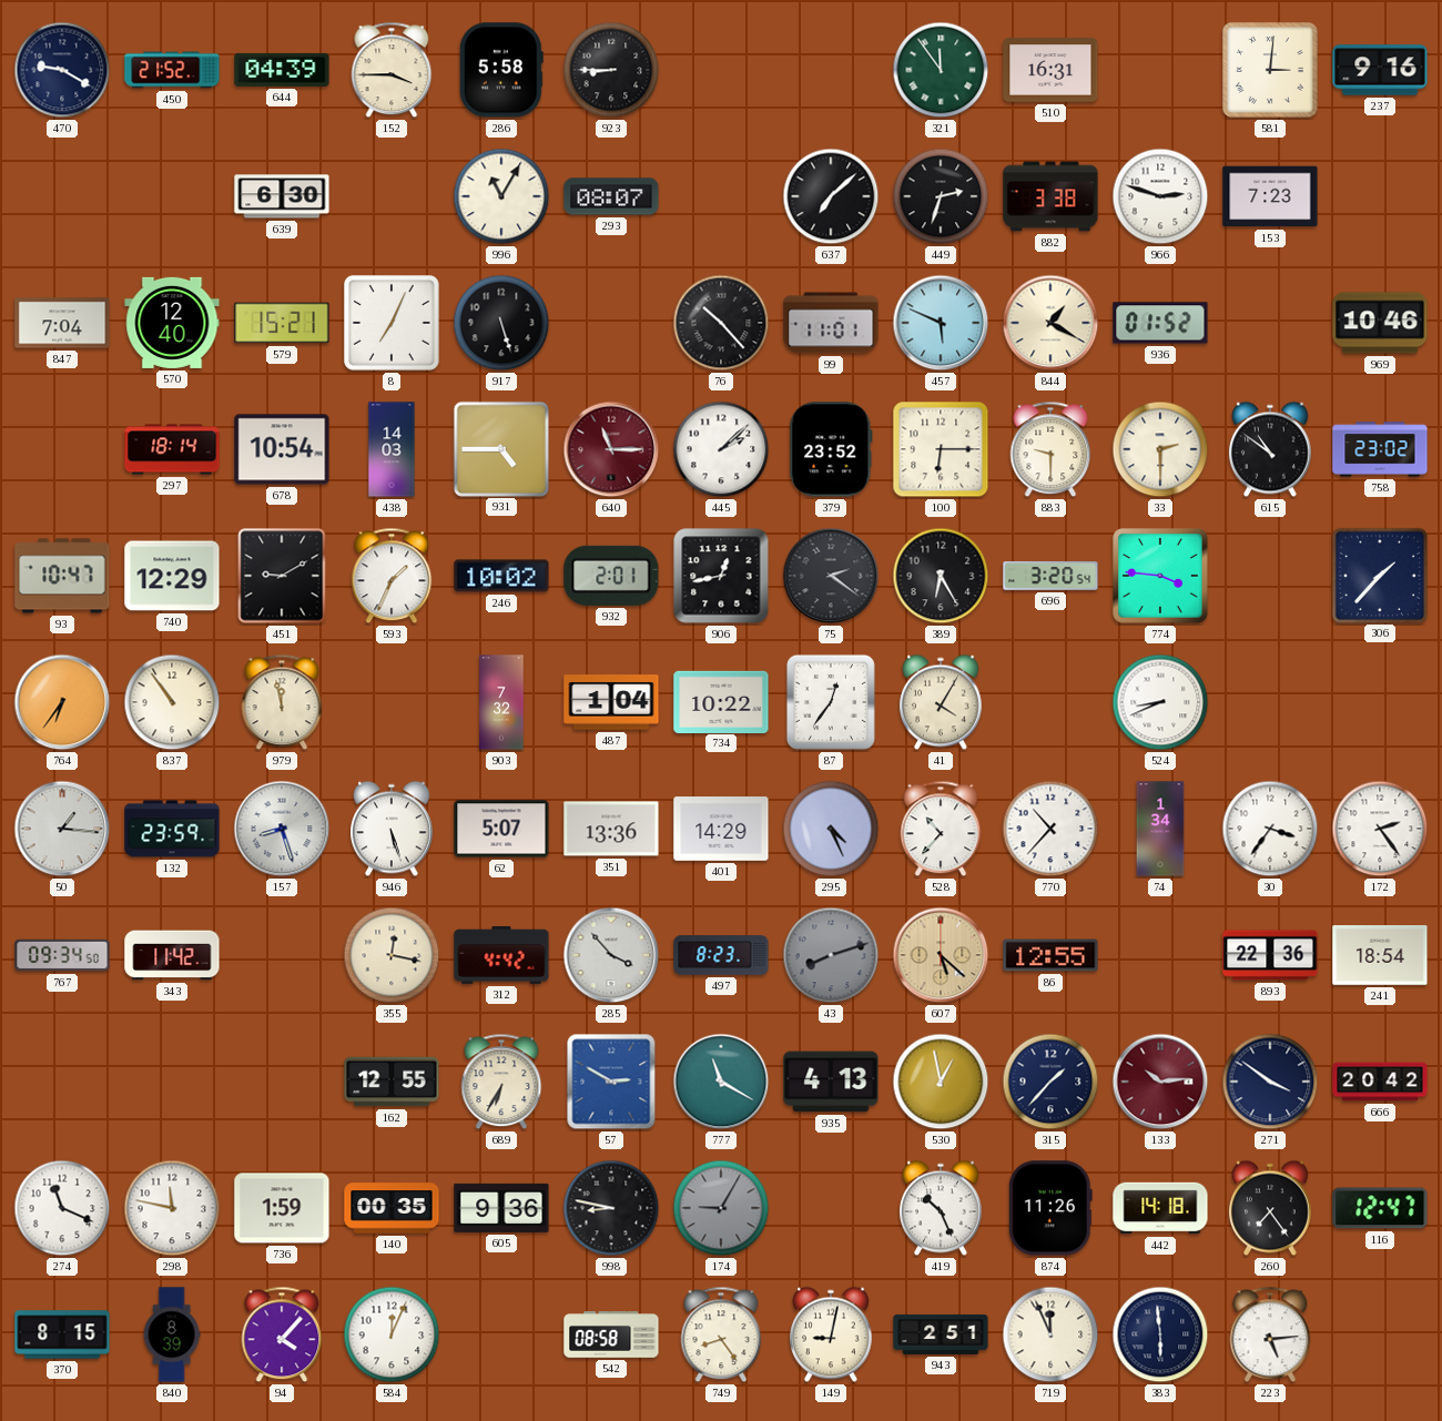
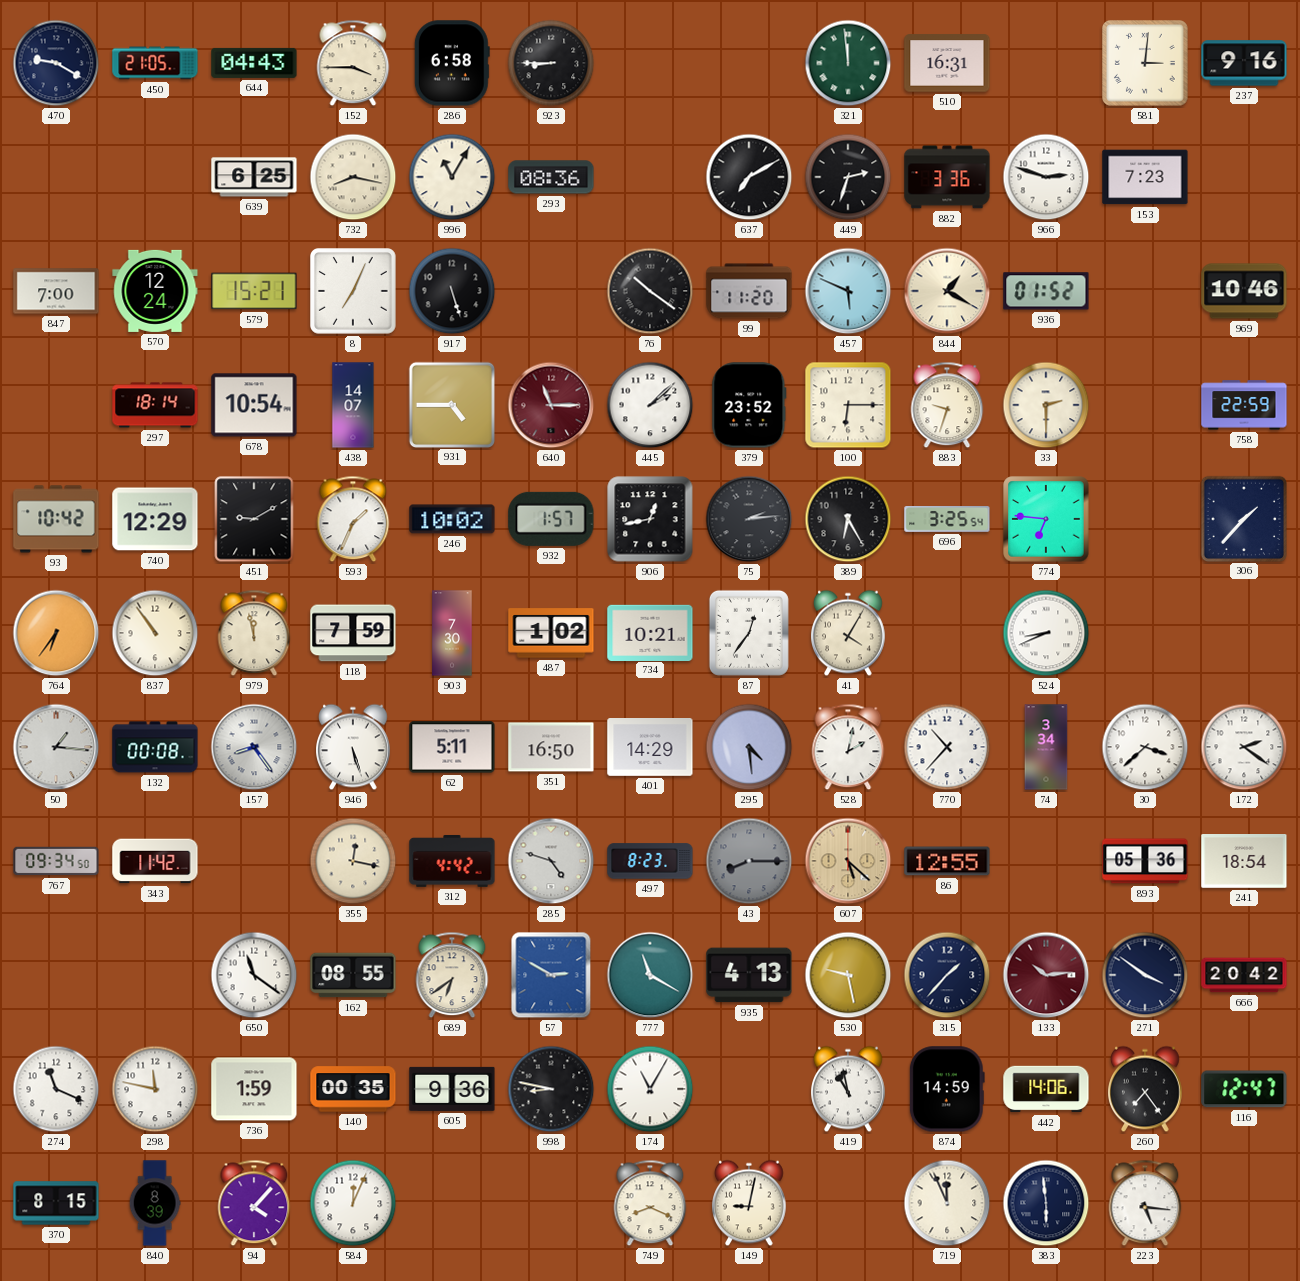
450: 21:52 -> 21:05 (155, 63)
644: 04:39 -> 04:43 (254, 63)
286: 5:58 -> 6:58 (452, 63)
321: 11:54 -> 11:59 (848, 63)
639: 6:30 -> 6:25 (254, 177)
732: none -> 8:17 (353, 177)
293: 08:07 -> 08:36 (551, 177)
637: 7:08 -> 7:10 (749, 177)
882: 3:38 -> 3:36 (947, 177)
847: 7:04 -> 7:00 (56, 291)
570: 12:40 -> 12:24 (155, 291)
76: 10:23 -> 10:21 (650, 291)
99: 11:01 -> 11:20 (749, 291)
438: 14:03 -> 14:07 (353, 405)
883: 9:30 -> 9:33 (947, 405)
615: 10:51 -> none (1271, 449)
758: 23:02 -> 22:59 (1244, 405)
93: 10:47 -> 10:42 (56, 519)
932: 2:01 -> 1:57 (551, 519)
75: 2:21 -> 2:14 (749, 519)
696: 3:20 -> 3:25 (947, 519)
774: 3:46 -> 6:46 (1046, 519)
118: none -> 7:59 (353, 633)
903: 7:32 -> 7:30 (452, 633)
487: 1:04 -> 1:02 (551, 633)
734: 10:22 -> 10:21 (650, 632)
132: 23:59 -> 00:08 (155, 747)
157: 8:27 -> 8:24 (254, 747)
62: 5:07 -> 5:11 (452, 747)
351: 13:36 -> 16:50 (551, 747)
295: 4:26 -> 4:29 (749, 747)
528: 10:37 -> 2:02 (848, 747)
74: 1:34 -> 3:34 (1046, 747)
30: 3:36 -> 3:38 (1145, 747)
172: 2:24 -> 2:21 (1244, 747)
285: 3:53 -> 4:48 (551, 861)
43: 8:12 -> 8:15 (749, 861)
893: 22:36 -> 05:36 (1145, 861)
650: none -> 11:21 (254, 975)
162: 12:55 -> 08:55 (353, 975)
689: 6:35 -> 6:39 (452, 975)
530: 12:58 -> 9:28 (848, 975)
174: 9:05 -> 11:05 (650, 1089)
174 dial: grey -> white (650, 1089)
419: 10:26 -> 10:58 (849, 1089)
874: 11:26 -> 14:59 (947, 1089)
442: 14:18 -> 14:06 (1046, 1089)
542: 08:58 -> none (611, 1334)
749: 8:24 -> 8:19 (650, 1203)
943: 2:51 -> none (941, 1334)
223: 5:14 -> 5:16 (1145, 1203)
